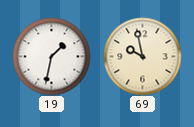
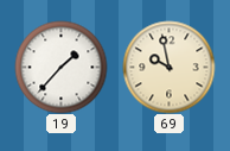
19: 1:32 -> 1:37 (60, 67)
